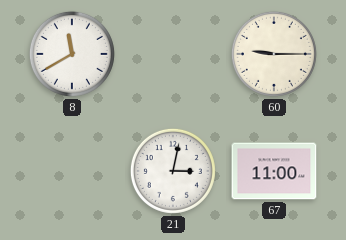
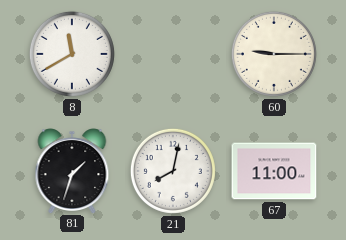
81: none -> 1:33 (72, 171)
21: 3:02 -> 8:02 (173, 171)
